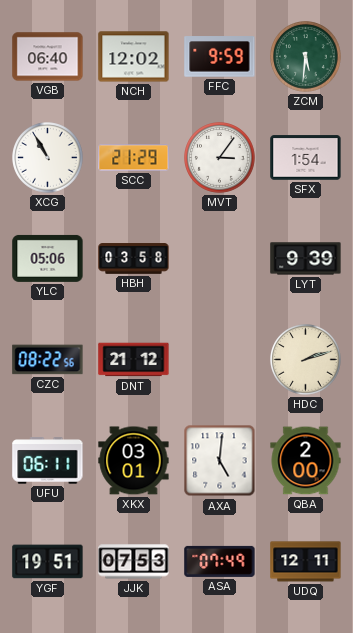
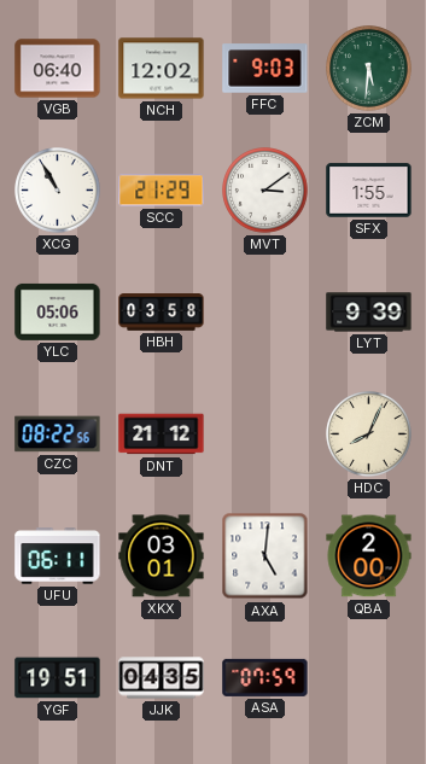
FFC: 9:59 -> 9:03 (265, 69)
MVT: 3:06 -> 3:09 (265, 191)
SFX: 1:54 -> 1:55 (369, 191)
HDC: 2:12 -> 8:04 (369, 435)
JJK: 07:53 -> 04:35 (162, 678)
ASA: 07:49 -> 07:59 (265, 677)
UDQ: 12:11 -> none (306, 562)
